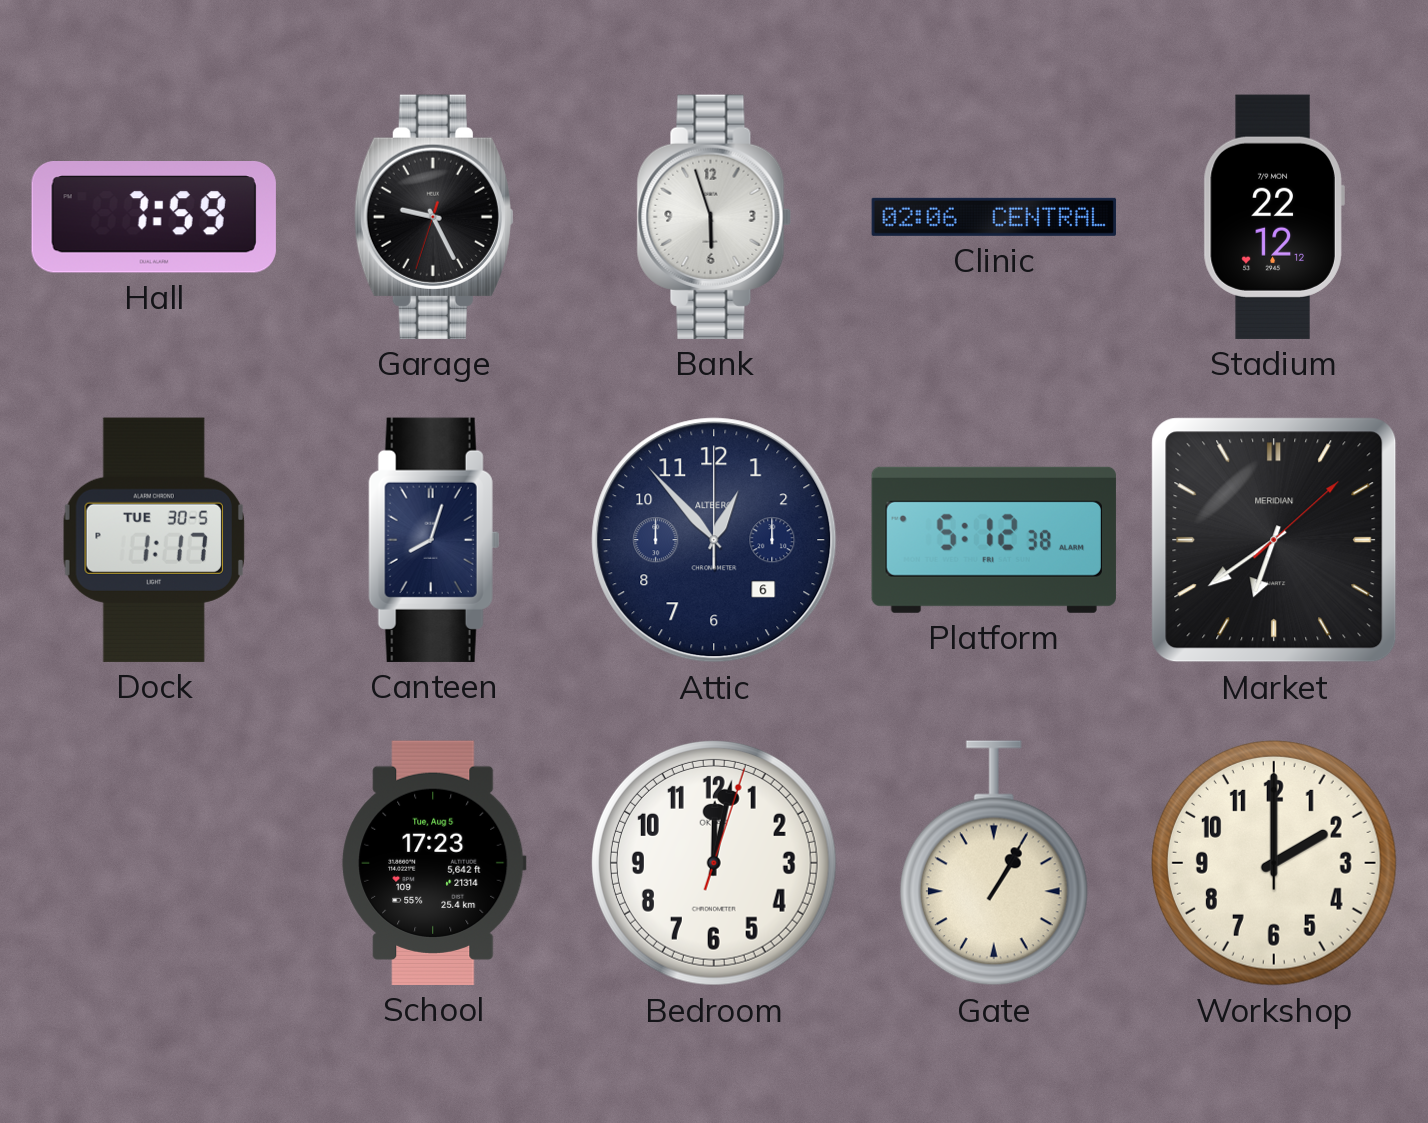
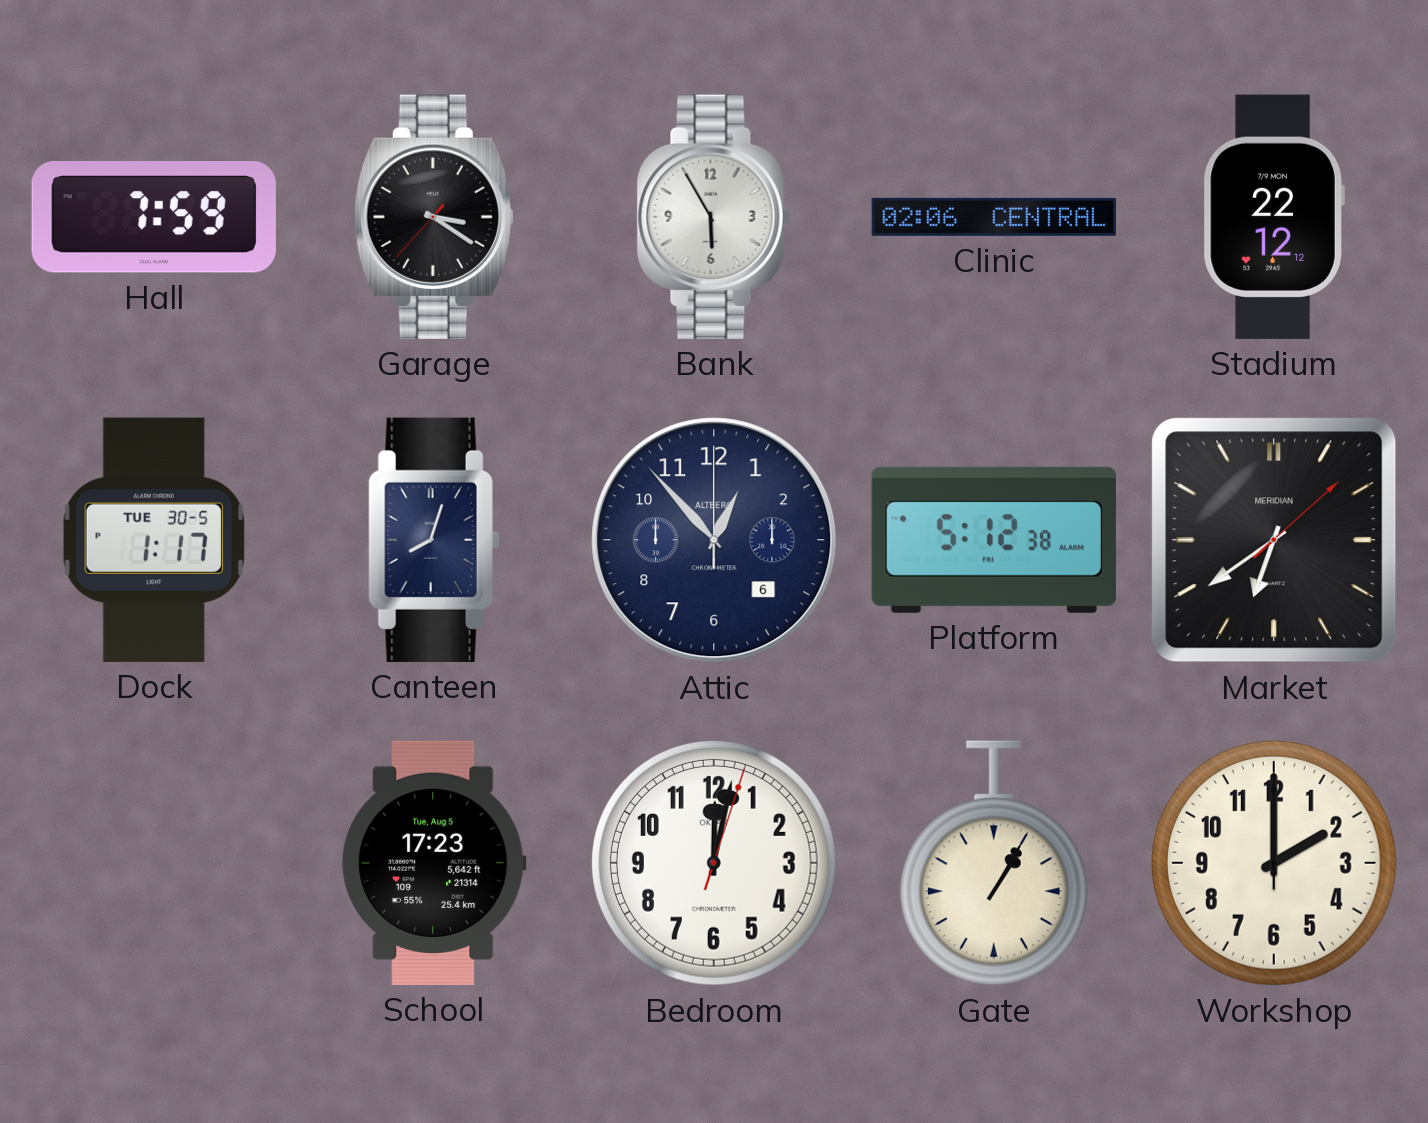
Garage: 9:25 -> 3:20 (434, 217)
Bank: 5:57 -> 5:55 (714, 217)
